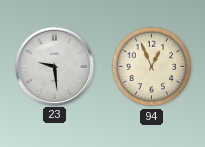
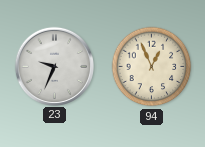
23: 9:29 -> 9:34 (54, 66)
